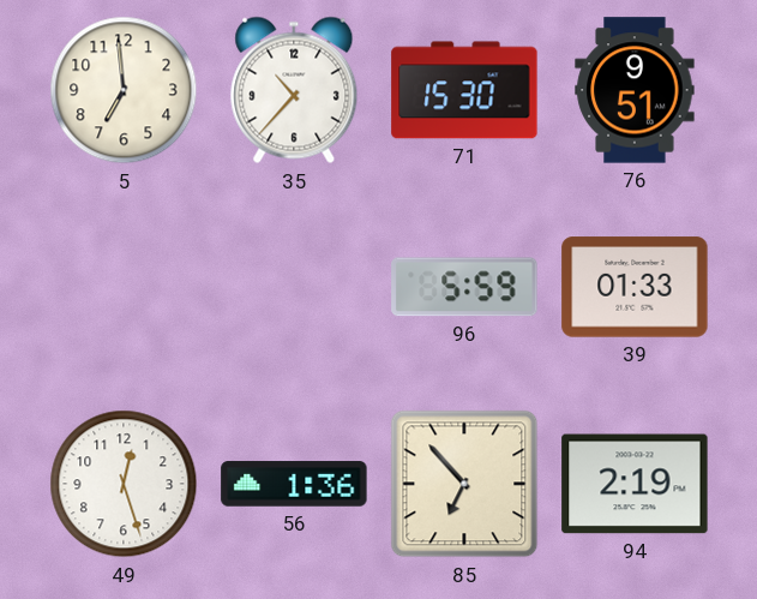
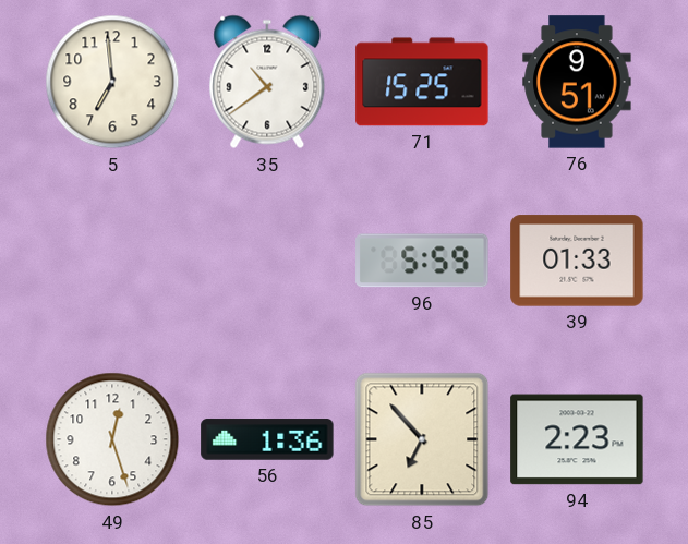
35: 10:37 -> 10:39 (267, 82)
71: 15:30 -> 15:25 (422, 82)
94: 2:19 -> 2:23 (577, 439)
